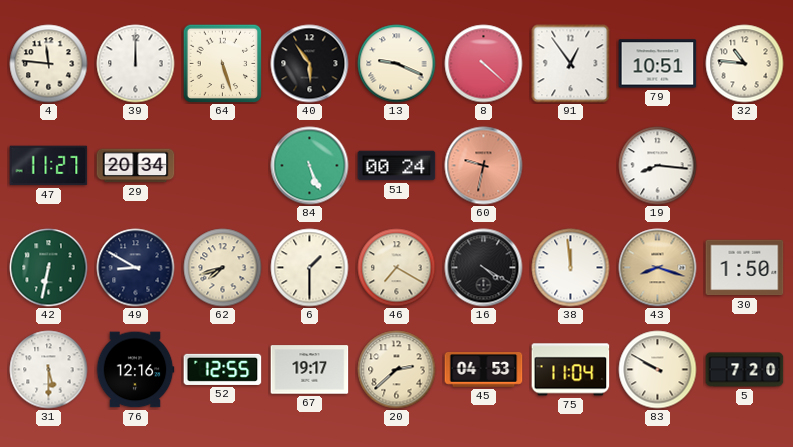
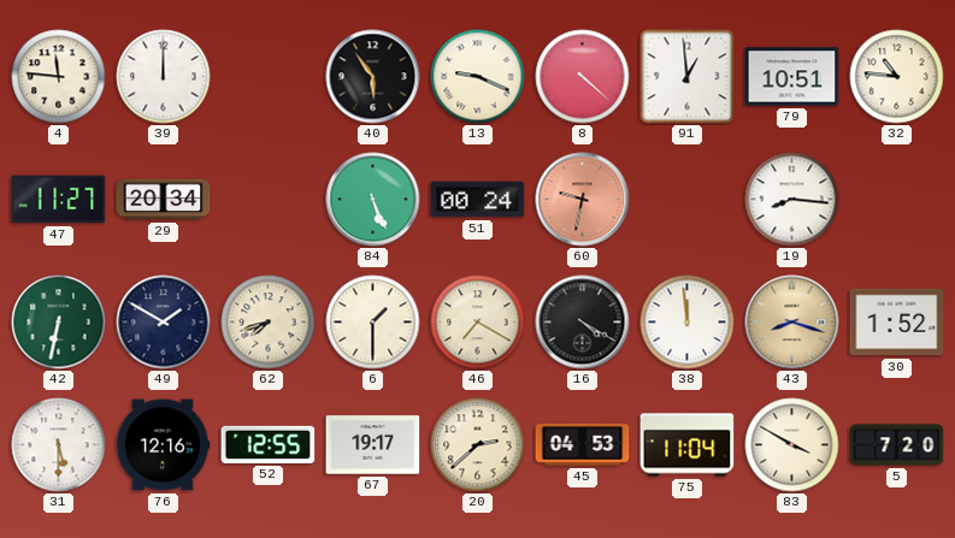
64: 5:27 -> none (222, 63)
91: 12:54 -> 12:59 (688, 77)
49: 8:50 -> 1:50 (164, 323)
30: 1:50 -> 1:52 (897, 323)
83: 9:50 -> 3:50 (792, 445)
